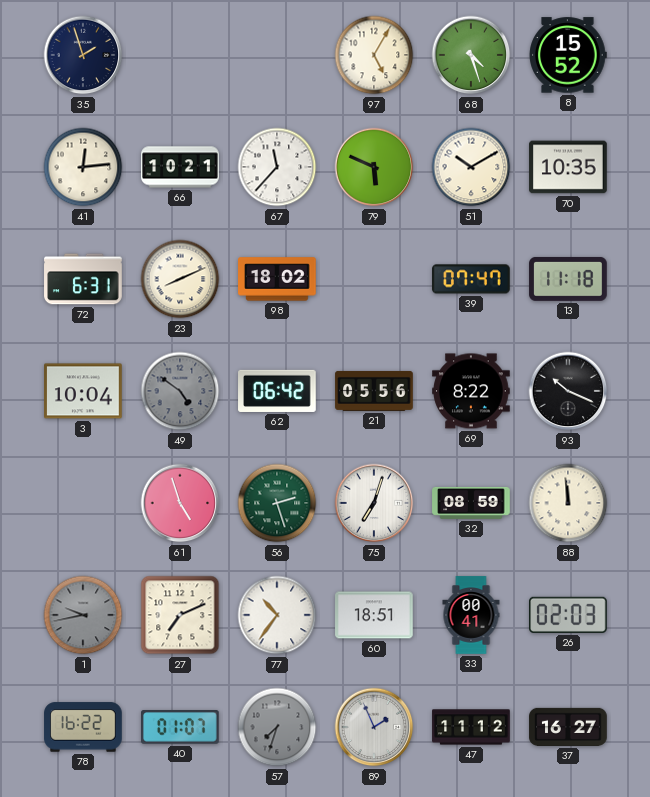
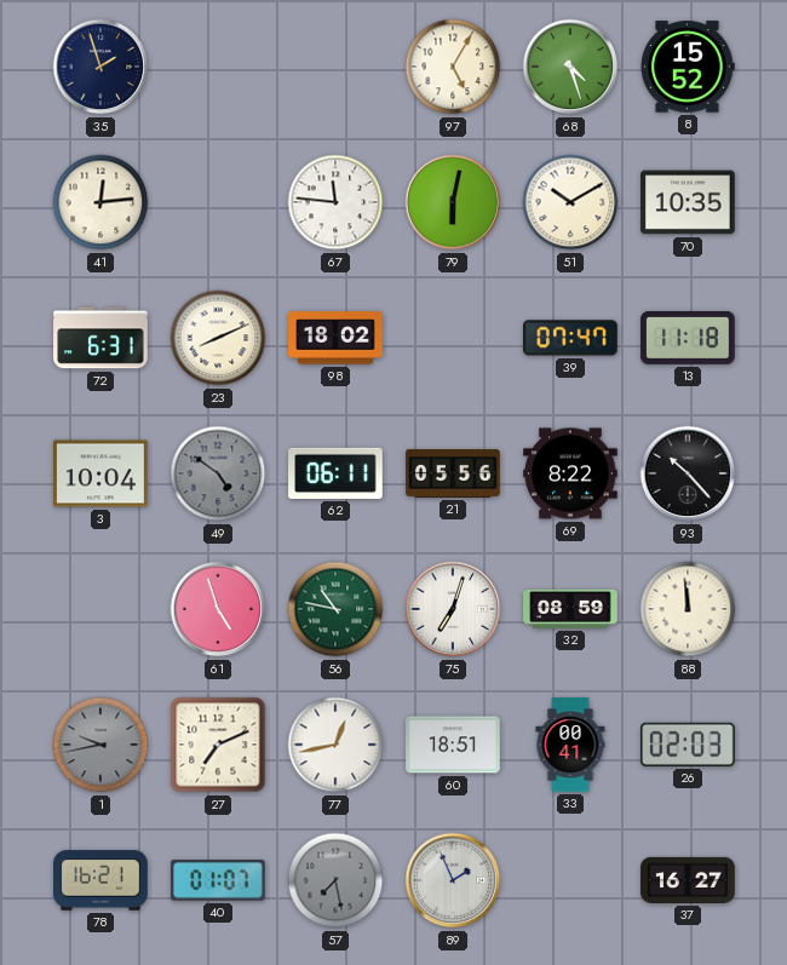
66: 10:21 -> none (180, 167)
67: 11:37 -> 11:46 (335, 202)
79: 5:49 -> 6:02 (453, 202)
62: 06:42 -> 06:11 (335, 473)
93: 10:19 -> 10:23 (688, 473)
56: 2:27 -> 10:47 (335, 609)
77: 10:36 -> 12:43 (335, 745)
78: 16:22 -> 16:21 (100, 880)
57: 7:33 -> 7:28 (335, 880)
47: 11:12 -> none (471, 727)
